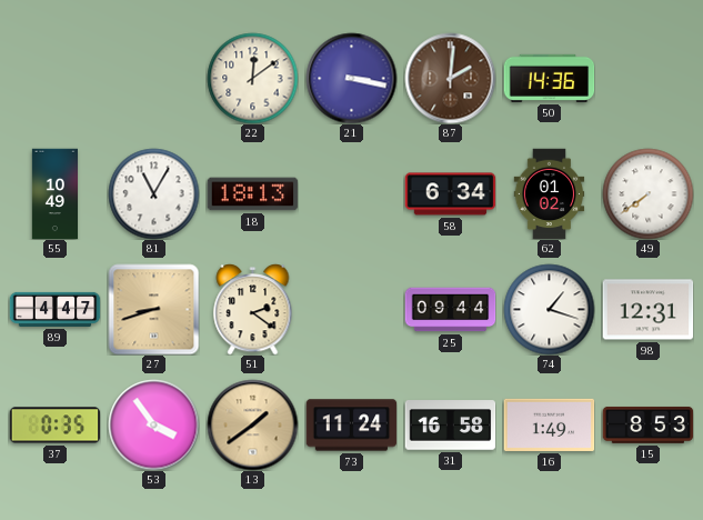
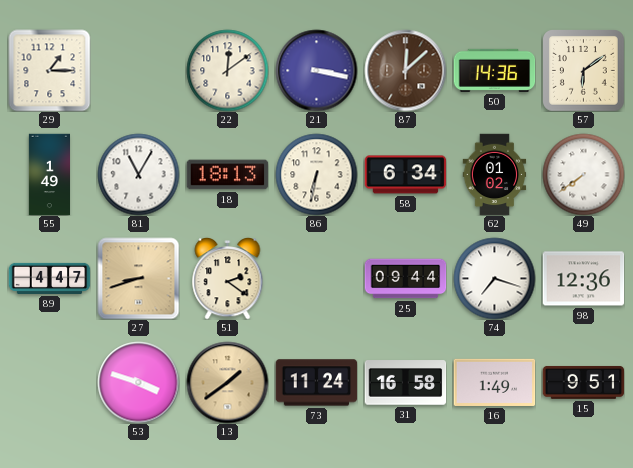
29: none -> 1:15 (49, 70)
87: 2:01 -> 12:08 (405, 70)
57: none -> 6:09 (584, 71)
55: 10:49 -> 1:49 (49, 174)
86: none -> 6:32 (316, 174)
74: 1:18 -> 7:18 (494, 278)
98: 12:31 -> 12:36 (583, 279)
37: 0:35 -> none (54, 426)
53: 3:54 -> 3:48 (138, 382)
15: 8:53 -> 9:51 (583, 382)
